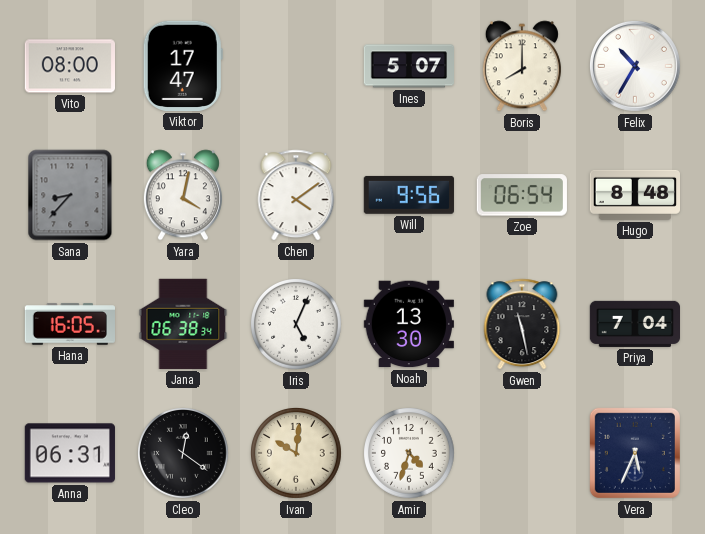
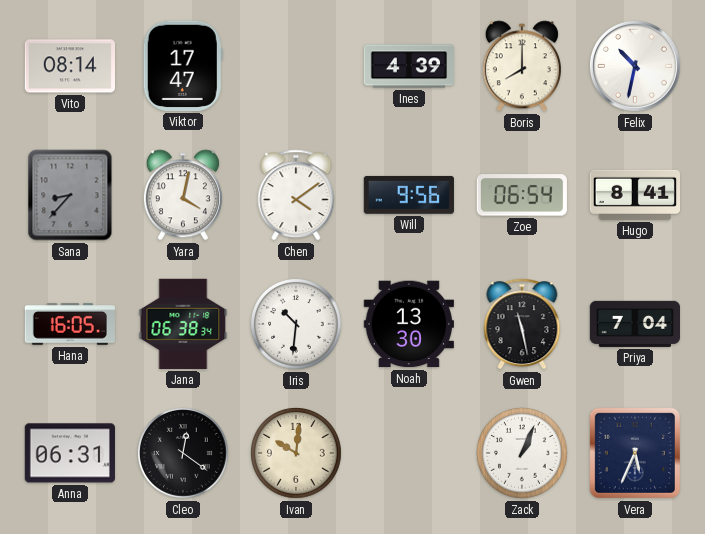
Vito: 08:00 -> 08:14 (69, 66)
Ines: 5:07 -> 4:39 (408, 66)
Felix: 10:35 -> 10:32 (635, 66)
Hugo: 8:48 -> 8:41 (634, 195)
Iris: 5:04 -> 10:31 (297, 325)
Amir: 4:33 -> none (410, 454)
Zack: none -> 1:04 (523, 454)
